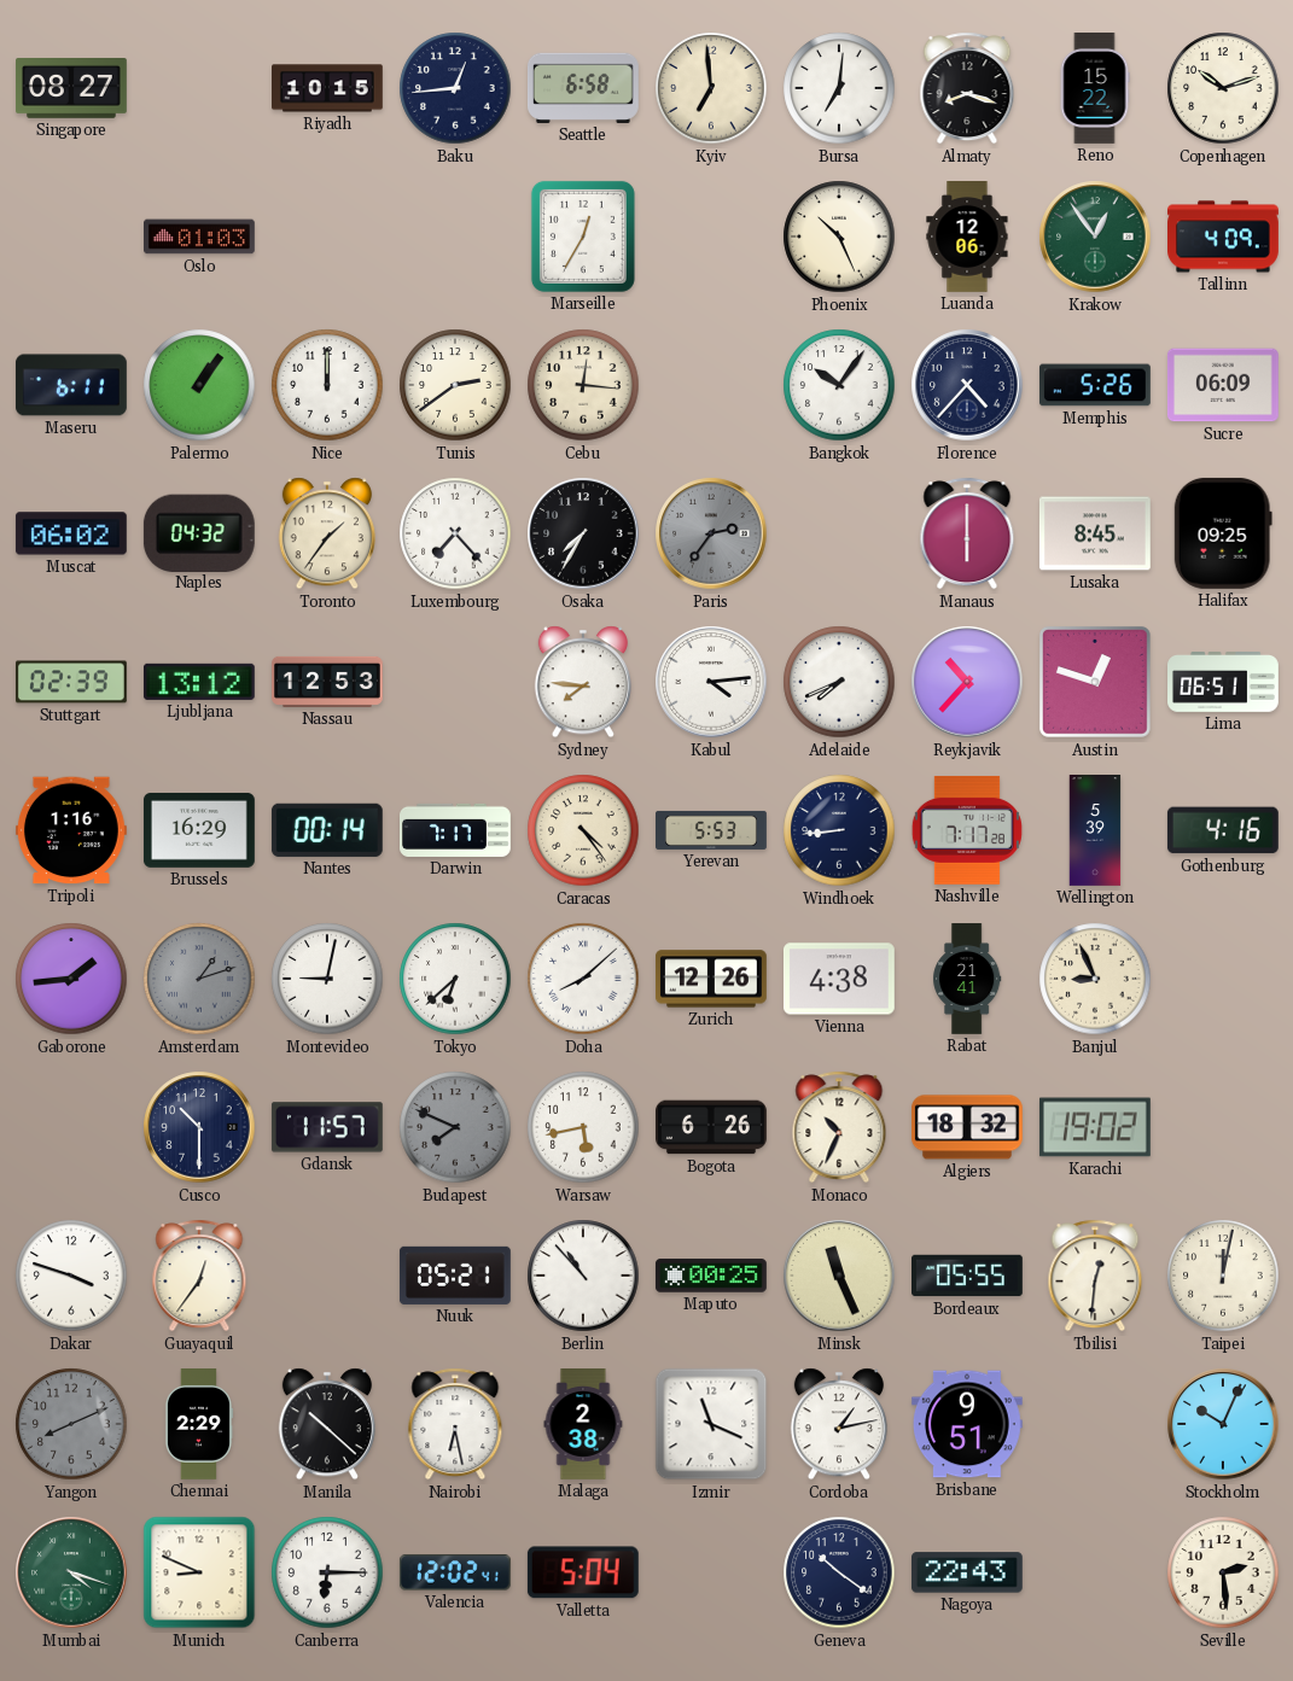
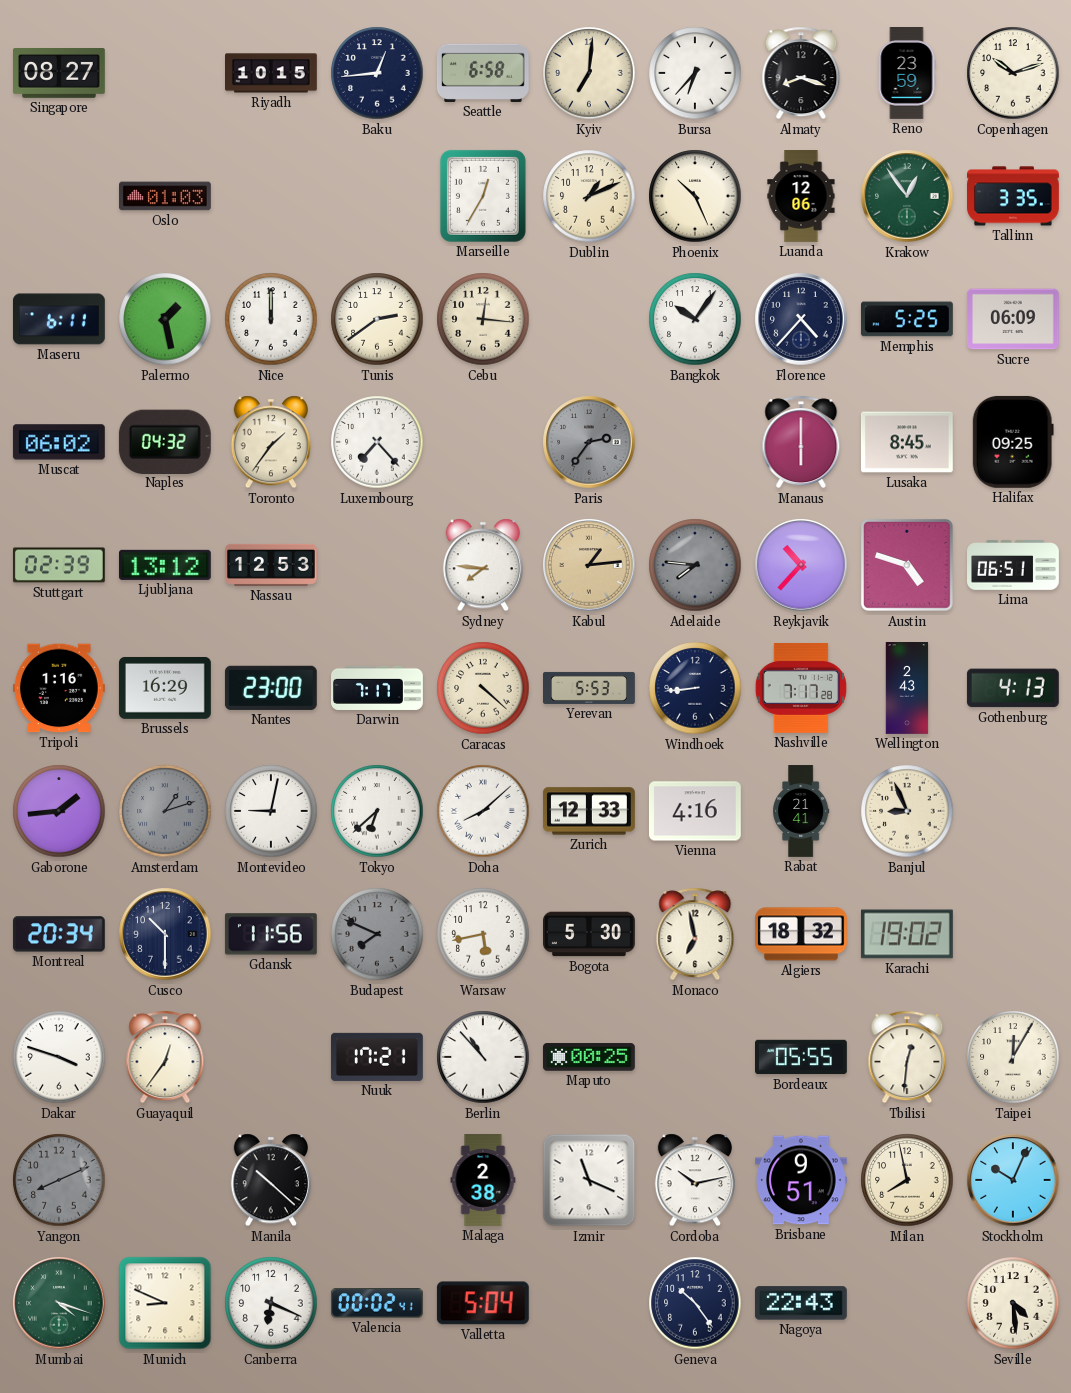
Kyiv: 6:59 -> 7:01 (589, 73)
Bursa: 7:01 -> 6:37 (695, 73)
Reno: 15:22 -> 23:59 (907, 74)
Dublin: none -> 1:11 (589, 196)
Tallinn: 4:09 -> 3:35 (1014, 196)
Palermo: 1:06 -> 1:28 (165, 319)
Memphis: 5:26 -> 5:25 (907, 319)
Osaka: 7:35 -> none (583, 533)
Kabul: 4:14 -> 1:14 (589, 565)
Kabul dial: white -> champagne (589, 565)
Adelaide: 7:41 -> 7:46 (695, 565)
Adelaide dial: white -> grey (695, 565)
Austin: 12:48 -> 4:48 (907, 565)
Nantes: 00:14 -> 23:00 (271, 688)
Caracas: 4:24 -> 4:22 (483, 688)
Wellington: 5:39 -> 2:43 (907, 689)
Gothenburg: 4:16 -> 4:13 (1013, 688)
Zurich: 12:26 -> 12:33 (590, 811)
Vienna: 4:38 -> 4:16 (695, 811)
Montreal: none -> 20:34 (59, 934)
Gdansk: 11:57 -> 11:56 (271, 934)
Bogota: 6:26 -> 5:30 (590, 934)
Monaco: 10:34 -> 6:58 (695, 934)
Nuuk: 05:21 -> 17:21 (377, 1057)
Minsk: 11:26 -> none (839, 1276)
Taipei: 12:02 -> 12:05 (1013, 1057)
Chennai: 2:29 -> none (199, 1425)
Nairobi: 6:28 -> none (455, 1424)
Cordoba: 1:13 -> 10:13 (695, 1180)
Milan: none -> 7:58 (907, 1180)
Canberra: 6:15 -> 6:19 (271, 1303)
Valencia: 12:02 -> 00:02 (377, 1303)
Geneva: 10:21 -> 10:24 (695, 1303)
Seville: 2:29 -> 4:29 (1013, 1303)
